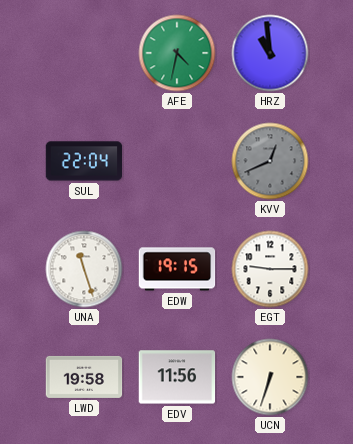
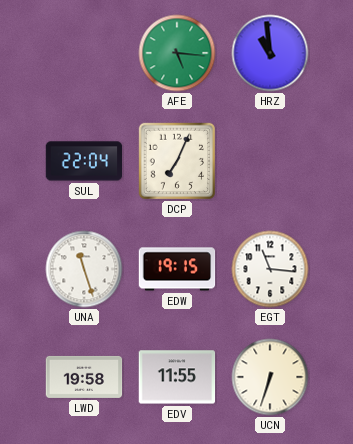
AFE: 4:32 -> 5:16 (177, 53)
DCP: none -> 7:04 (176, 160)
KVV: 12:41 -> none (270, 161)
EGT: 9:15 -> 11:16 (270, 269)
EDV: 11:56 -> 11:55 (177, 377)
